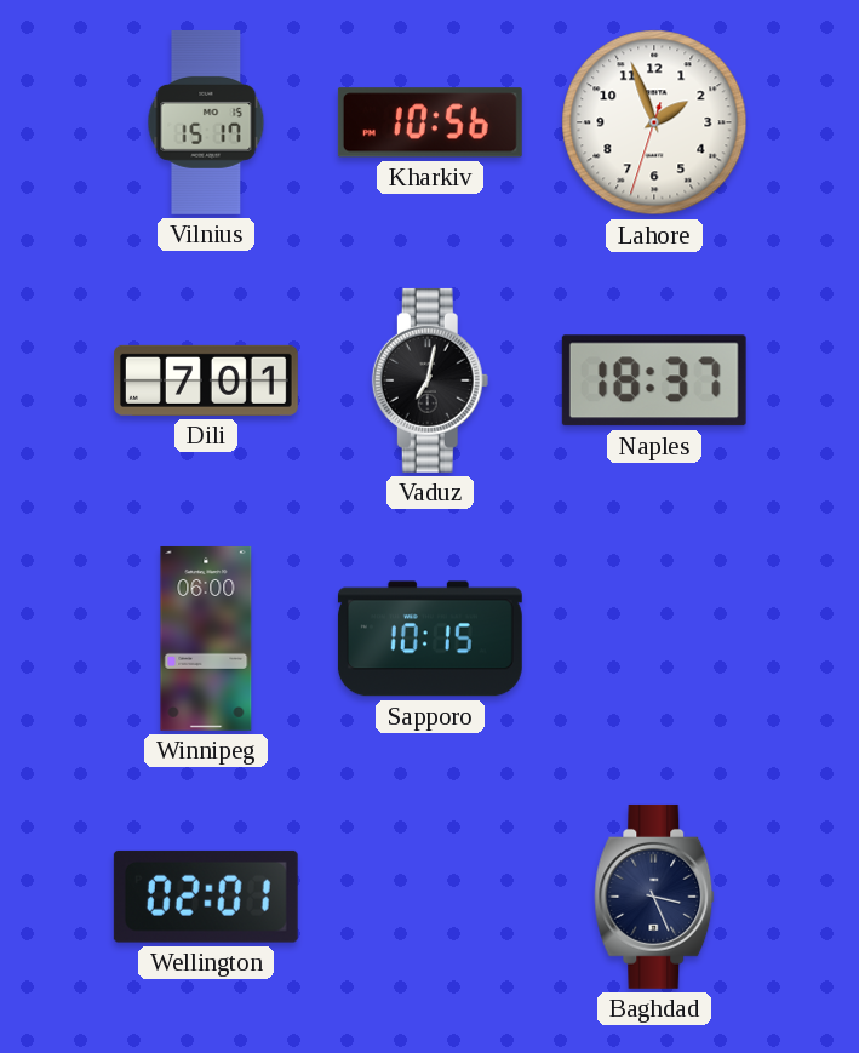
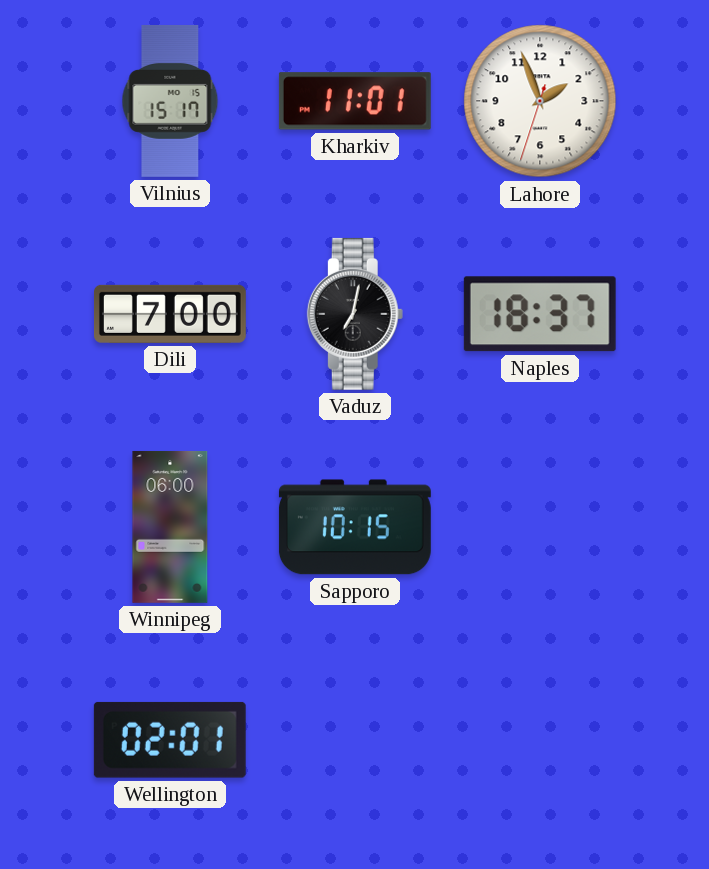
Kharkiv: 10:56 -> 11:01 (355, 101)
Dili: 7:01 -> 7:00 (171, 314)
Baghdad: 3:26 -> none (654, 897)
